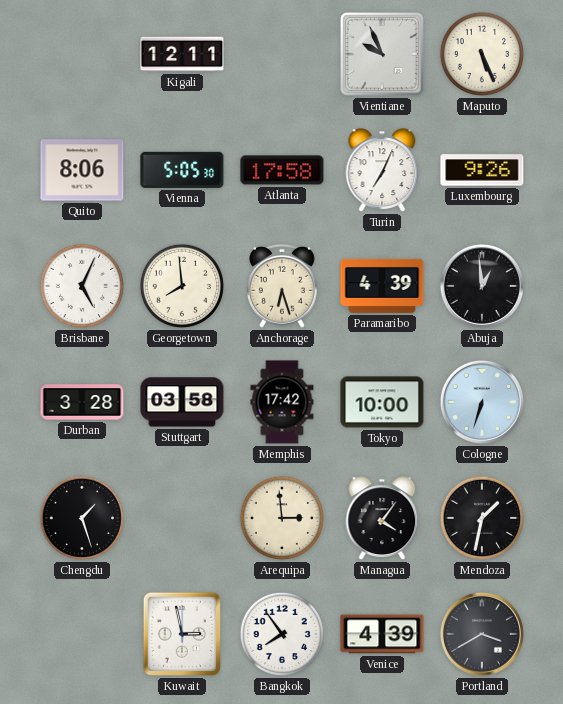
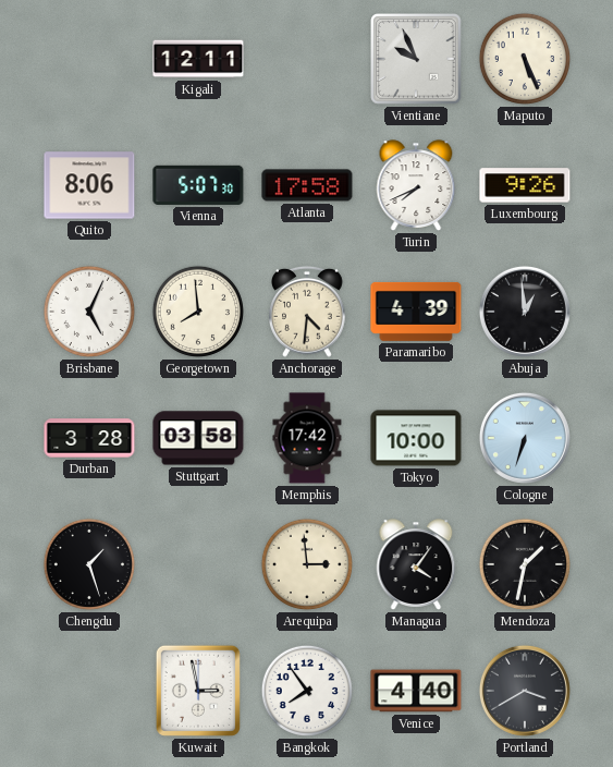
Vienna: 5:05 -> 5:07 (198, 185)
Turin: 7:04 -> 7:41 (416, 185)
Anchorage: 6:27 -> 4:31 (308, 312)
Venice: 4:39 -> 4:40 (416, 691)
